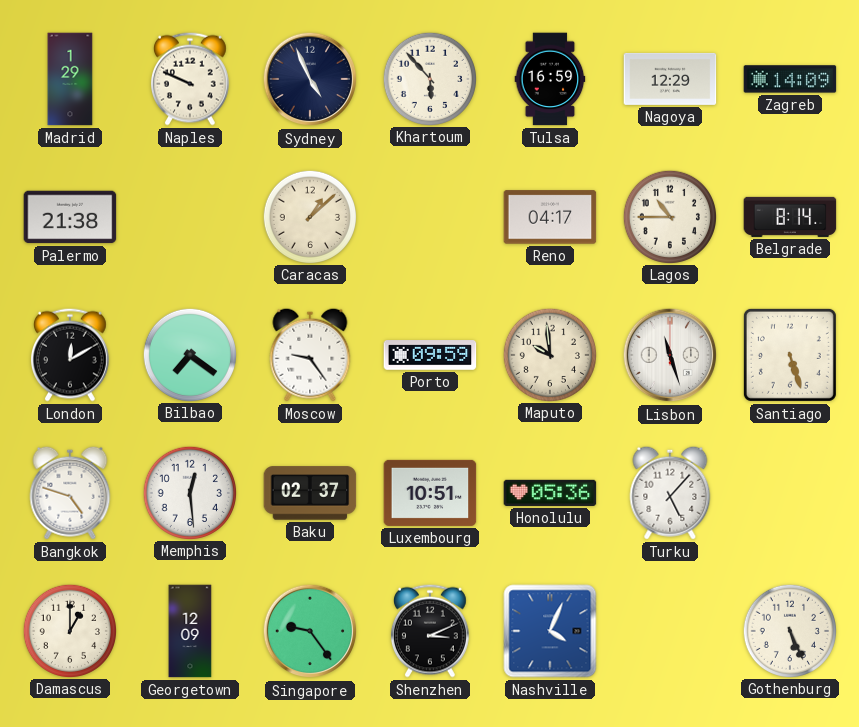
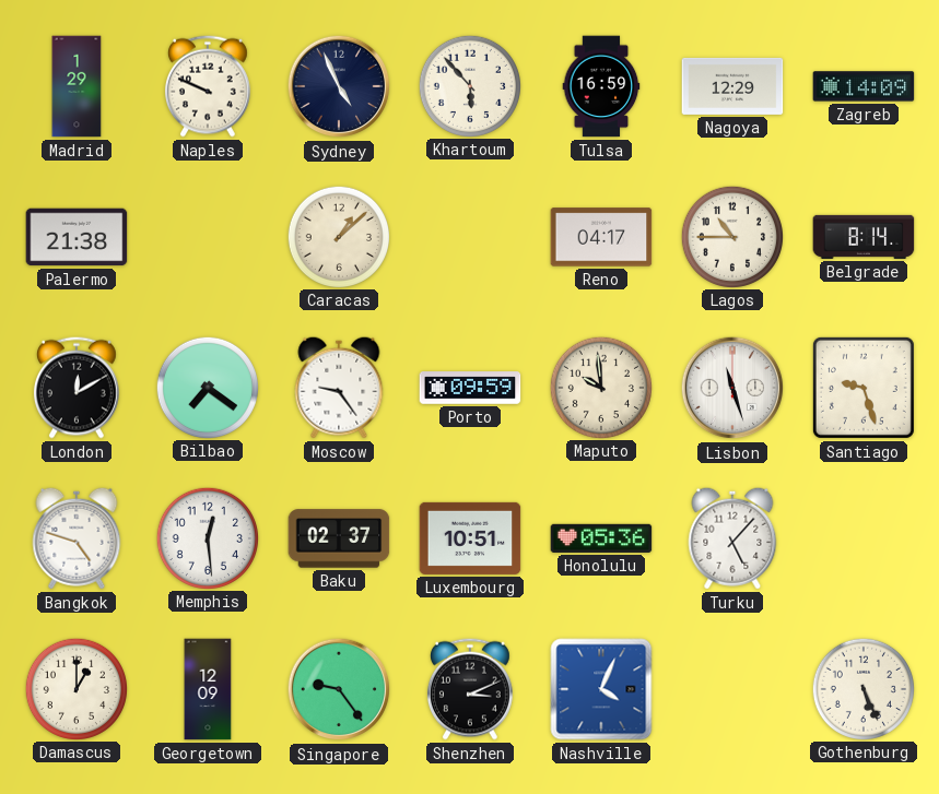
Santiago: 5:27 -> 9:27 (864, 388)
